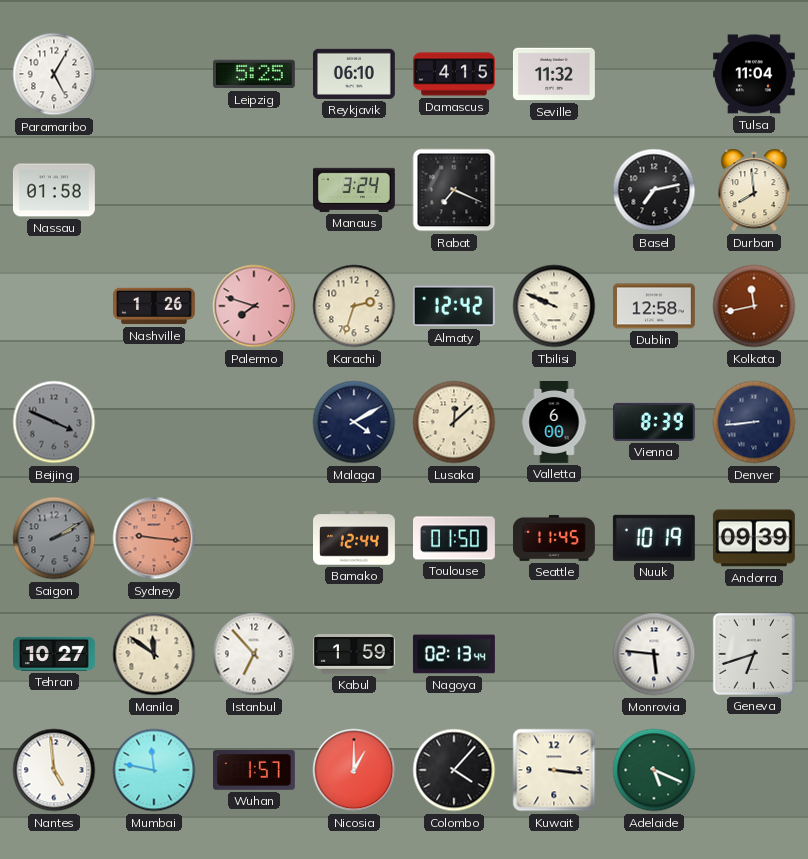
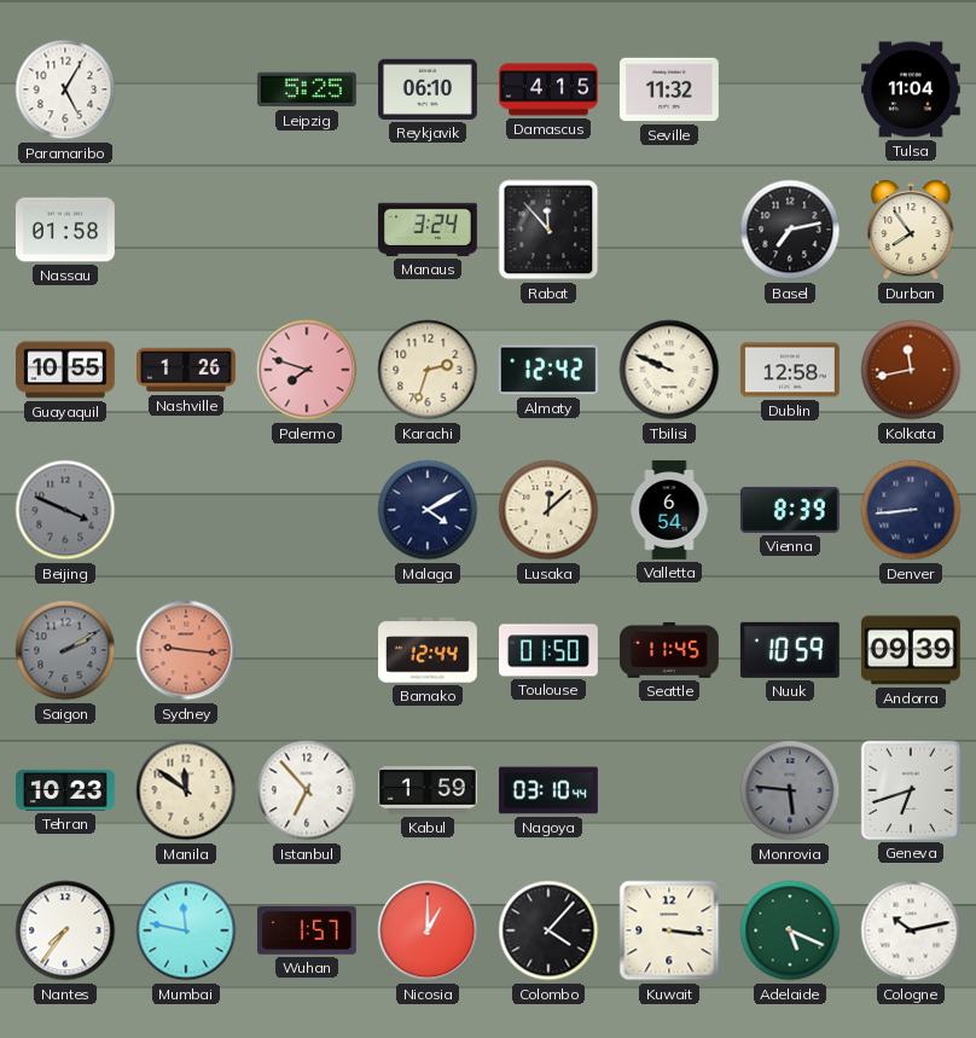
Rabat: 7:19 -> 11:53 (548, 230)
Durban: 7:59 -> 7:54 (911, 230)
Guayaquil: none -> 10:55 (66, 370)
Valletta: 6:00 -> 6:54 (669, 511)
Nuuk: 10:19 -> 10:59 (790, 650)
Tehran: 10:27 -> 10:23 (66, 790)
Nagoya: 02:13 -> 03:10 (548, 790)
Monrovia dial: white -> grey (790, 790)
Nantes: 4:59 -> 7:36 (65, 930)
Cologne: none -> 10:13 (911, 930)
